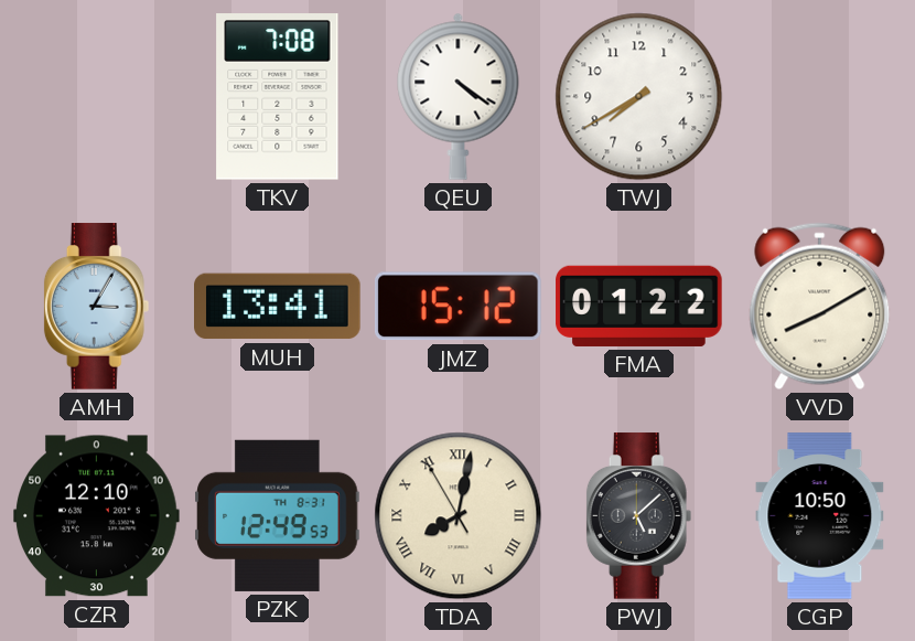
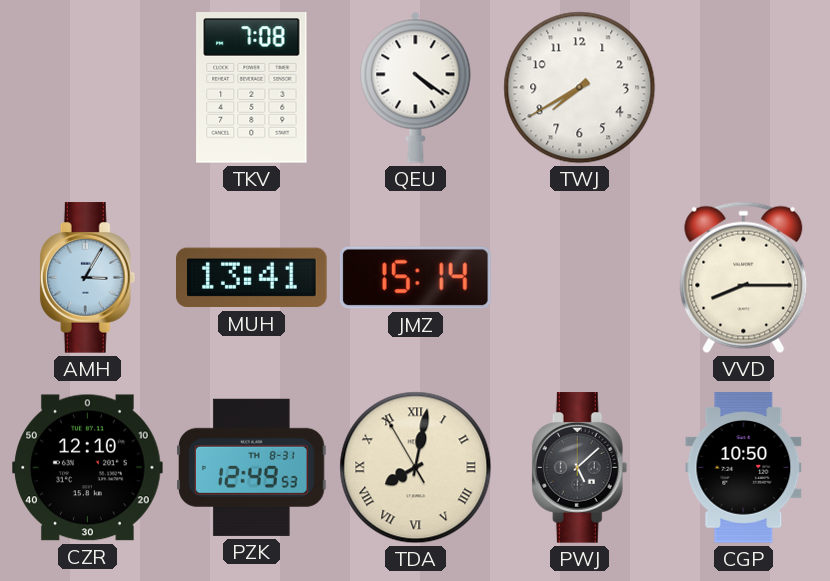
JMZ: 15:12 -> 15:14 (415, 278)
FMA: 01:22 -> none (639, 306)
VVD: 8:10 -> 8:15 (744, 278)
